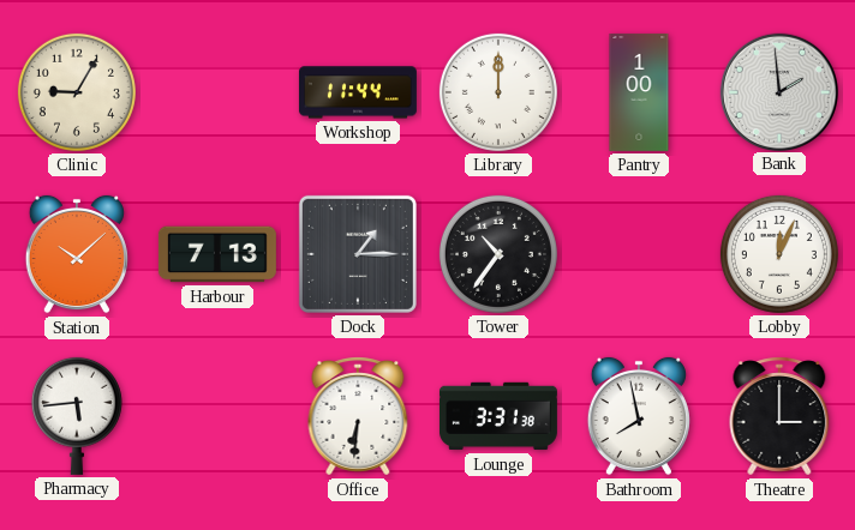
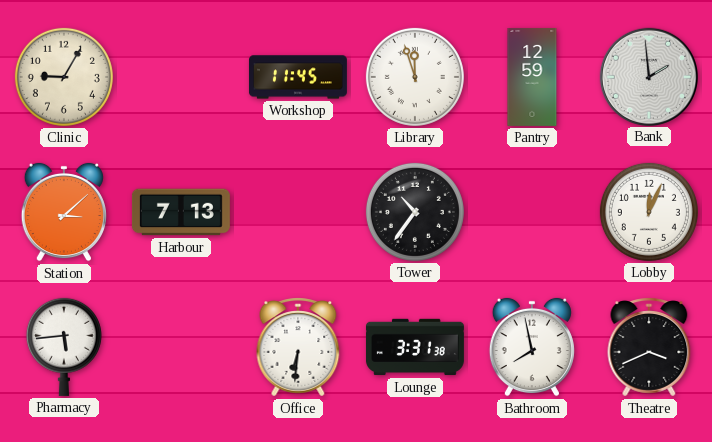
Workshop: 11:44 -> 11:45 (298, 77)
Library: 12:00 -> 11:57 (415, 77)
Pantry: 1:00 -> 12:59 (532, 77)
Station: 10:08 -> 3:08 (64, 212)
Dock: 1:15 -> none (358, 254)
Theatre: 3:00 -> 3:41 (649, 347)
